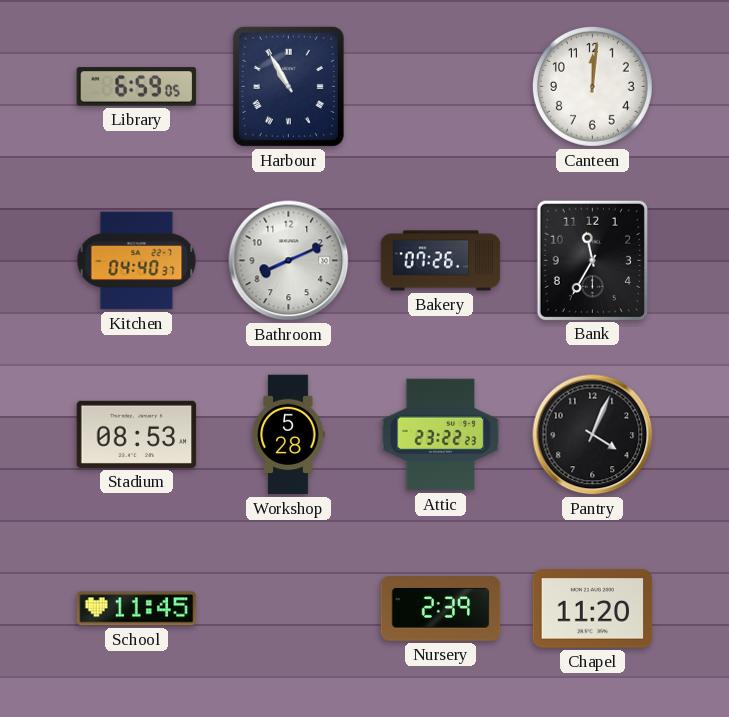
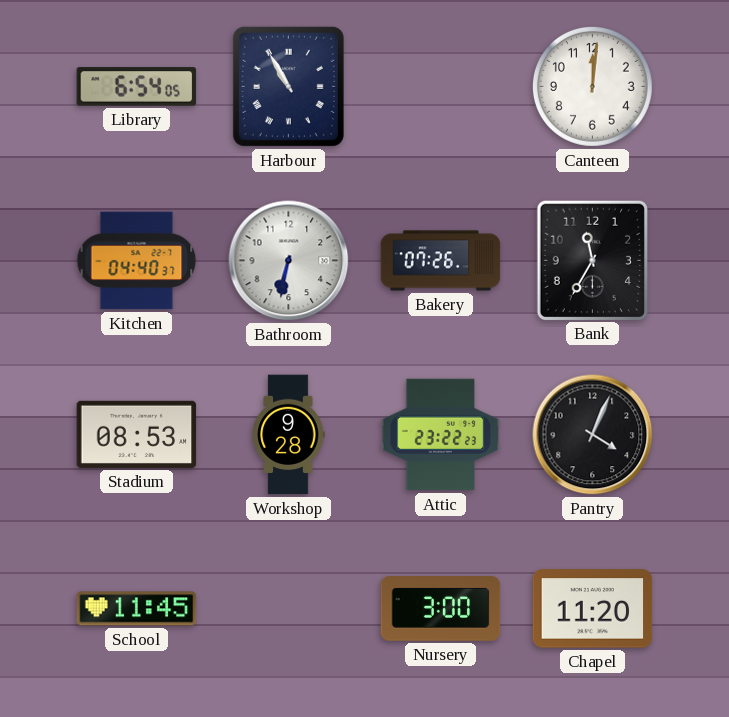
Library: 6:59 -> 6:54 (137, 87)
Bathroom: 8:11 -> 6:32 (289, 261)
Workshop: 5:28 -> 9:28 (288, 435)
Nursery: 2:39 -> 3:00 (441, 609)
